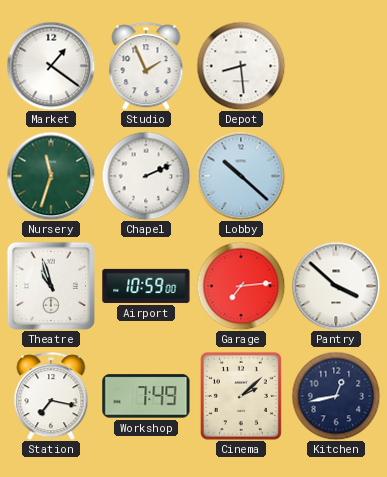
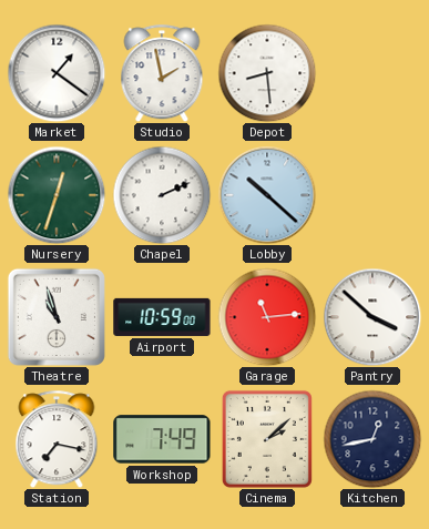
Studio: 1:56 -> 1:58 (162, 73)
Nursery: 11:33 -> 12:33 (57, 195)
Garage: 7:14 -> 11:14 (267, 317)
